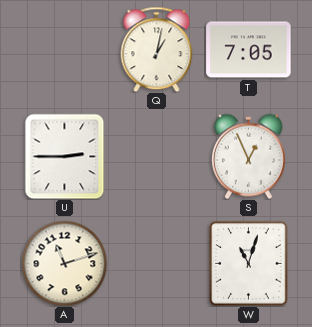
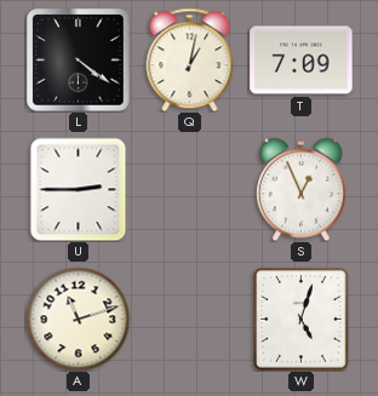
L: none -> 4:21 (79, 61)
T: 7:05 -> 7:09 (302, 61)
W: 11:03 -> 5:03 (302, 320)
